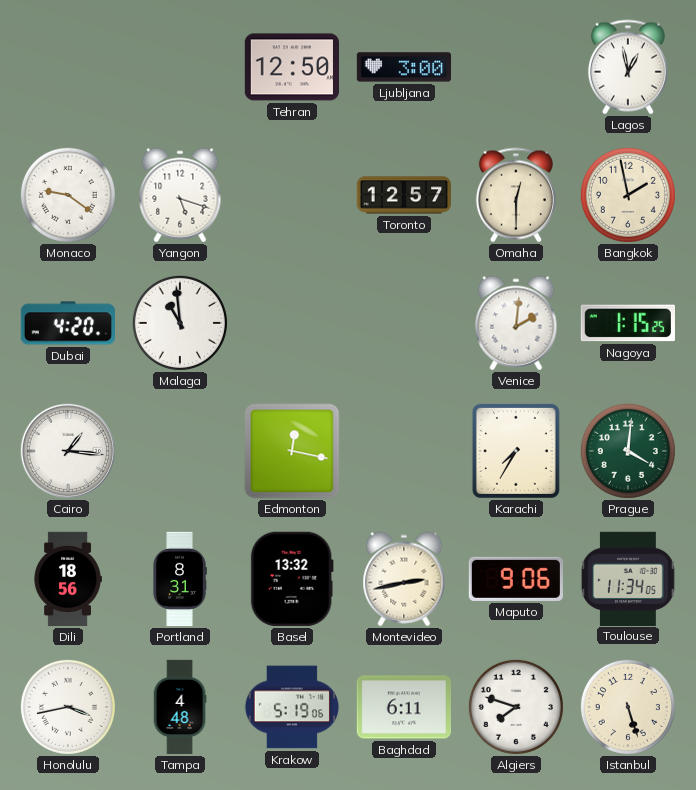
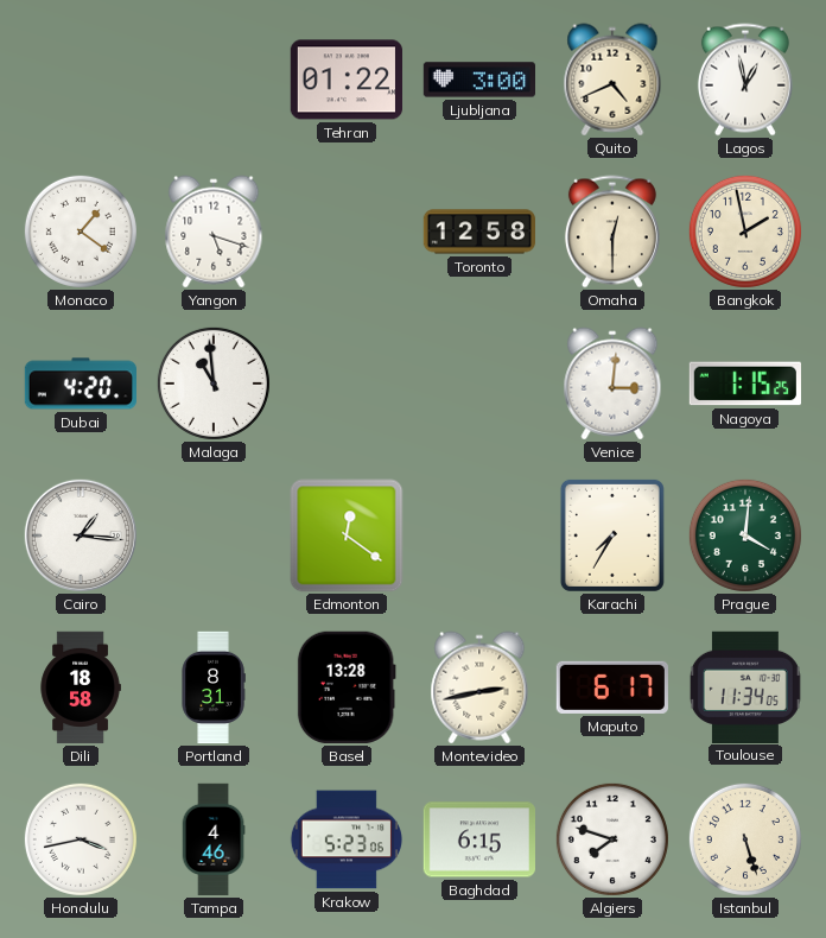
Tehran: 12:50 -> 01:22 (345, 80)
Quito: none -> 4:41 (612, 80)
Monaco: 9:21 -> 1:21 (81, 232)
Toronto: 12:57 -> 12:58 (479, 232)
Venice: 2:01 -> 3:01 (612, 384)
Edmonton: 12:17 -> 12:21 (347, 535)
Dili: 18:56 -> 18:58 (81, 687)
Basel: 13:32 -> 13:28 (347, 687)
Maputo: 9:06 -> 6:17 (612, 687)
Tampa: 4:48 -> 4:46 (214, 839)
Krakow: 5:19 -> 5:23 (347, 839)
Baghdad: 6:11 -> 6:15 (478, 839)
